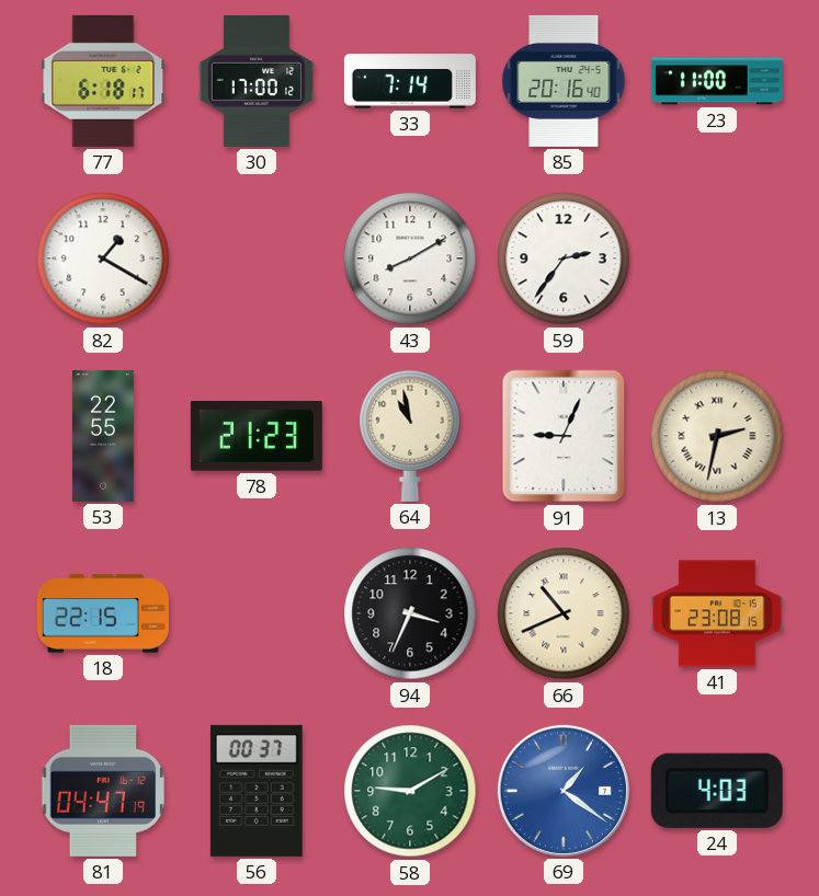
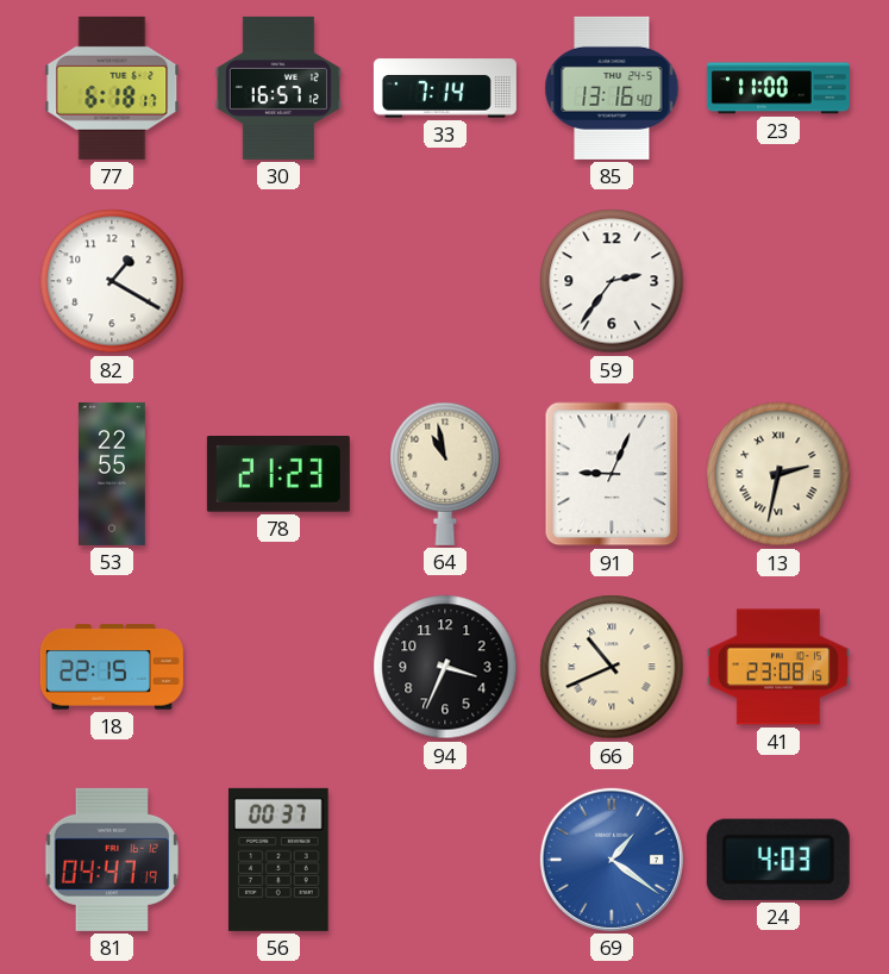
30: 17:00 -> 16:57 (278, 88)
85: 20:16 -> 13:16 (612, 88)
43: 8:10 -> none (410, 259)
58: 9:10 -> none (410, 791)
